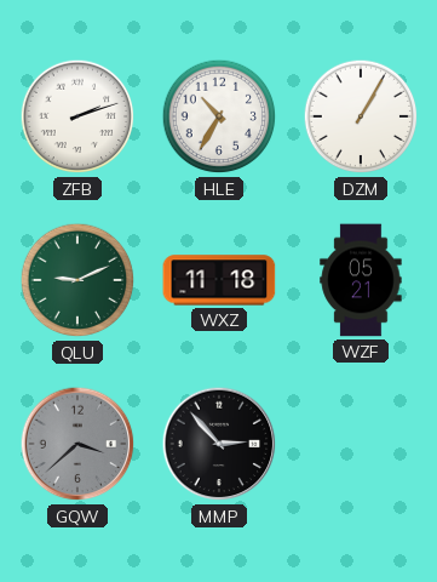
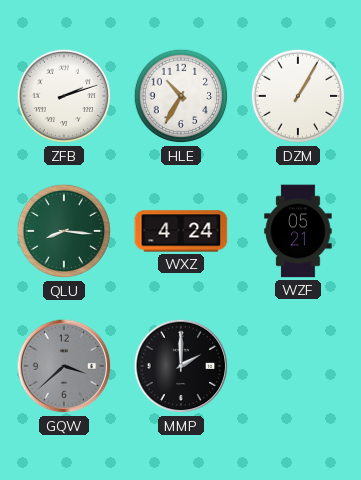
QLU: 9:11 -> 8:16 (64, 231)
WXZ: 11:18 -> 4:24 (181, 231)
MMP: 2:53 -> 2:00 (181, 366)
